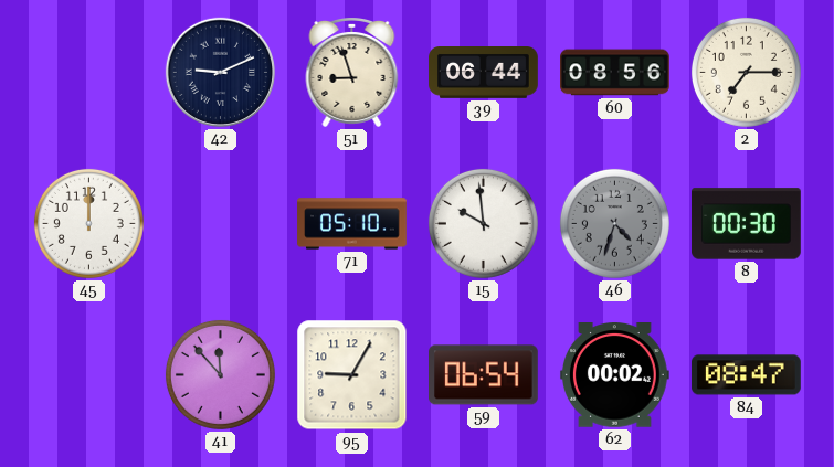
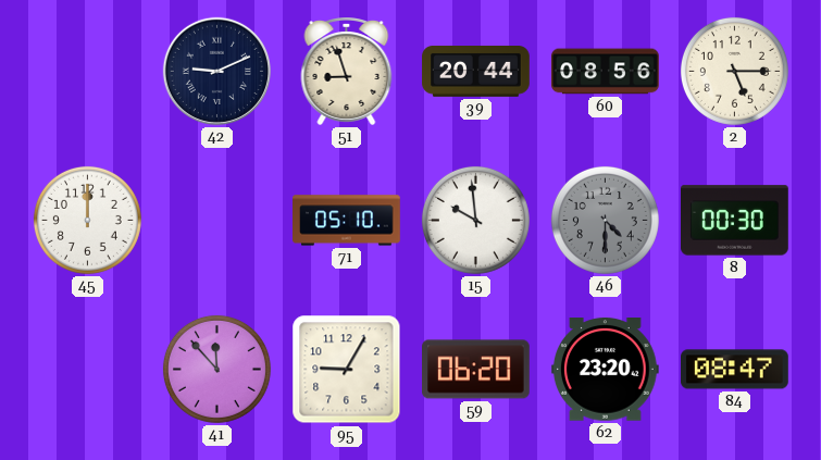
39: 06:44 -> 20:44 (476, 72)
2: 7:15 -> 5:15 (734, 71)
46: 4:33 -> 4:30 (605, 220)
59: 06:54 -> 06:20 (476, 370)
62: 00:02 -> 23:20 (605, 370)
